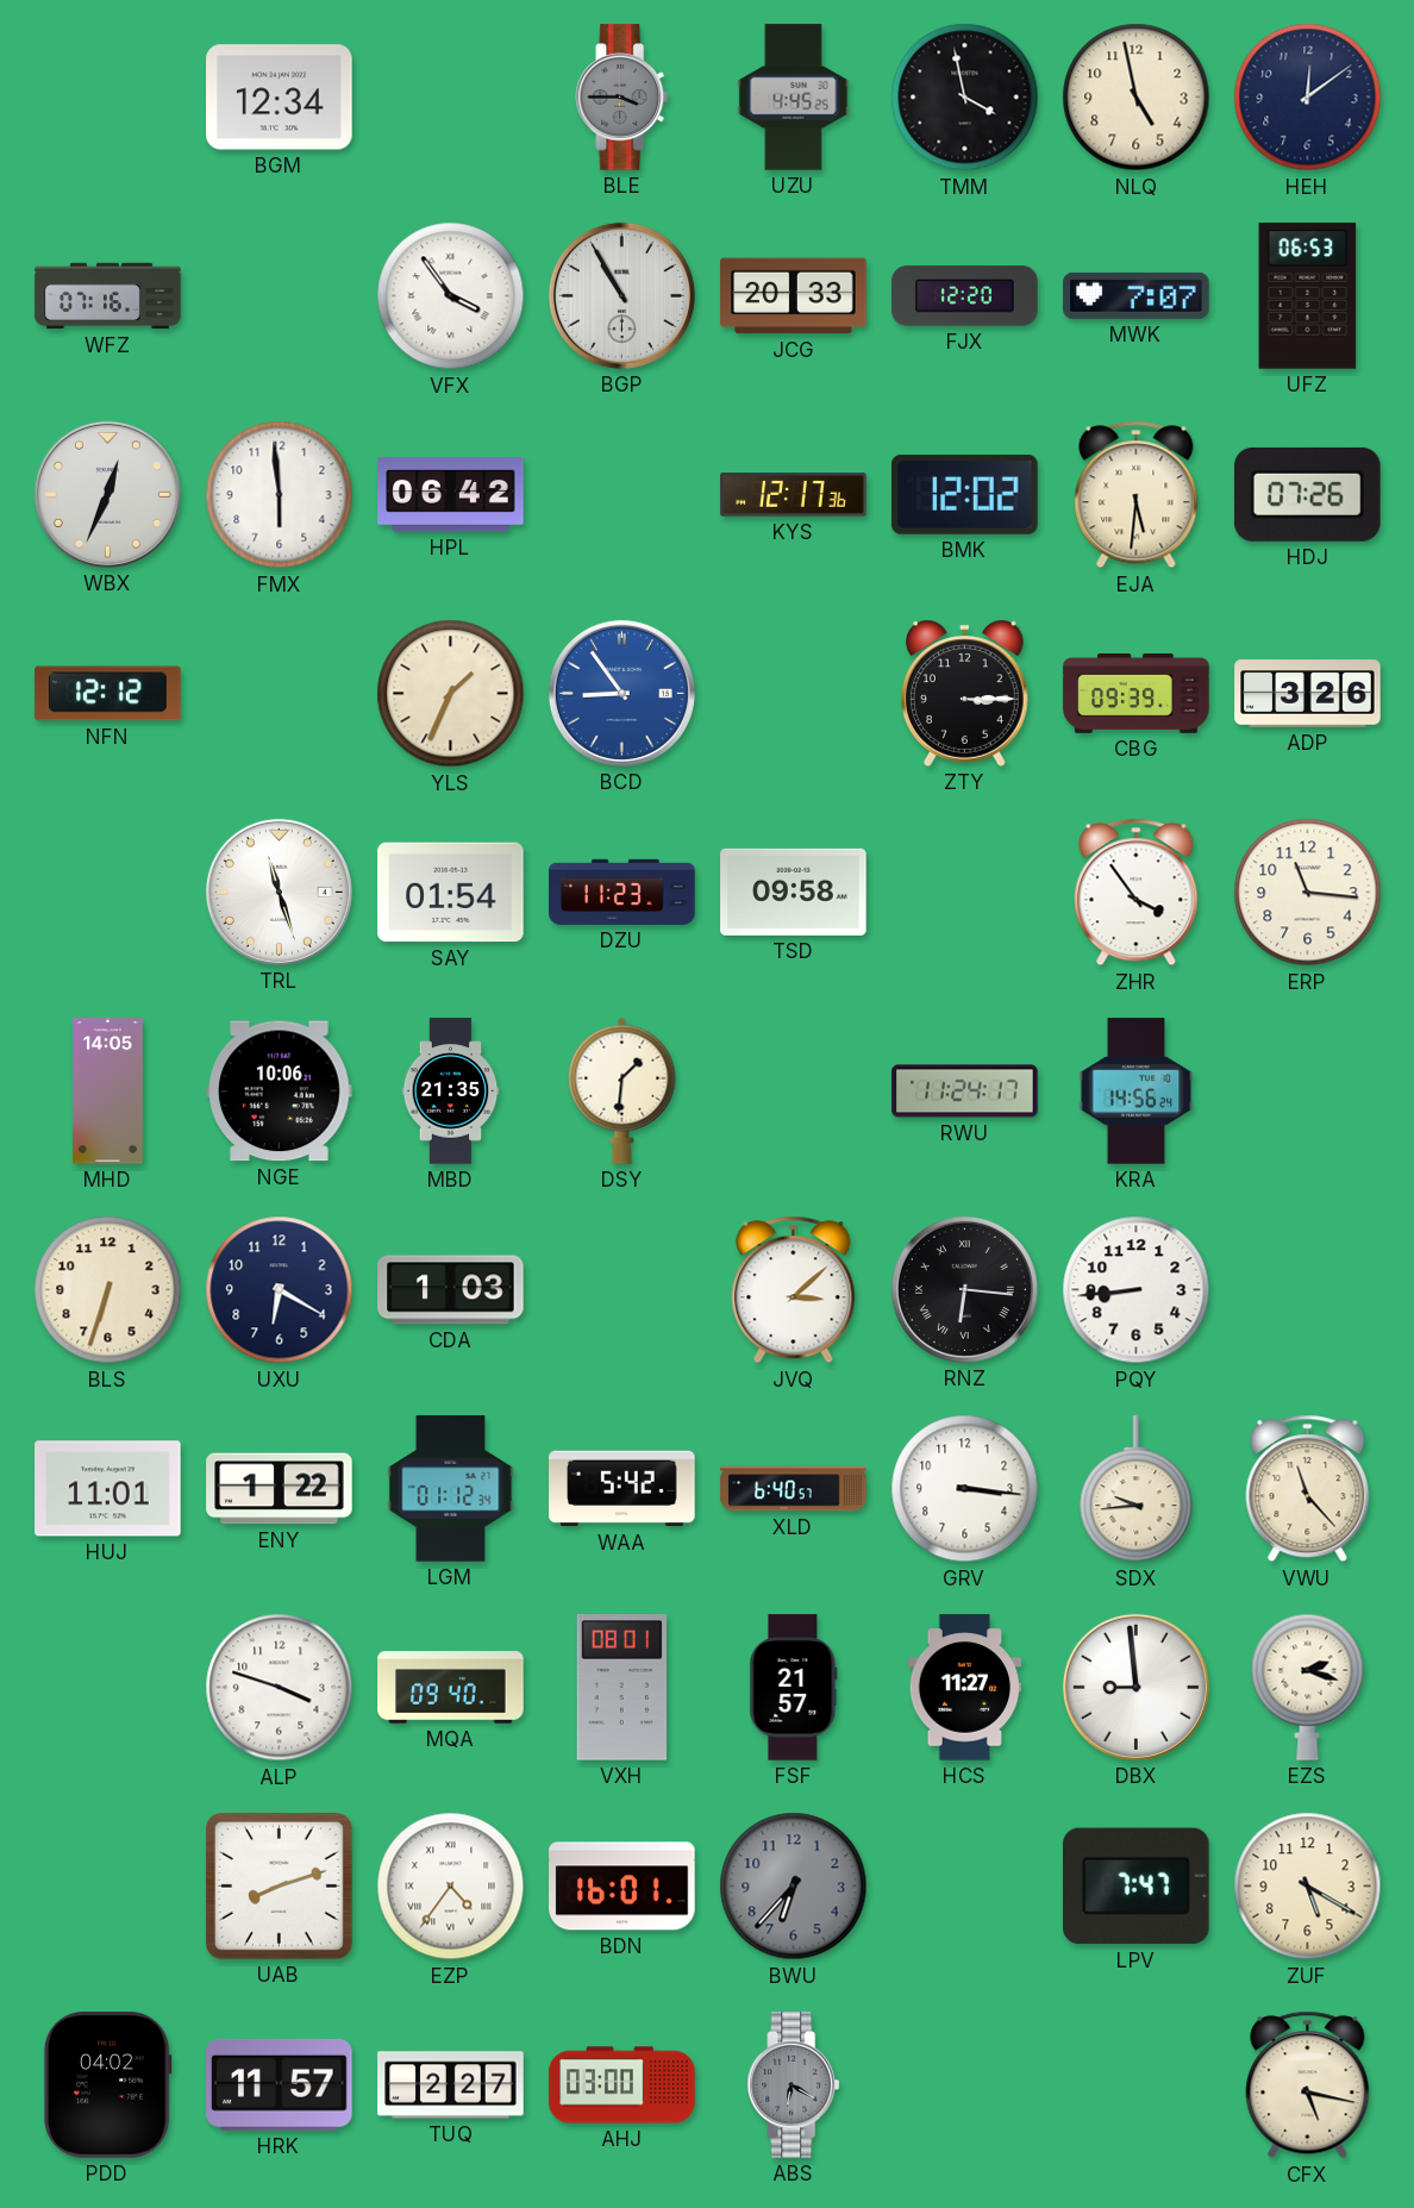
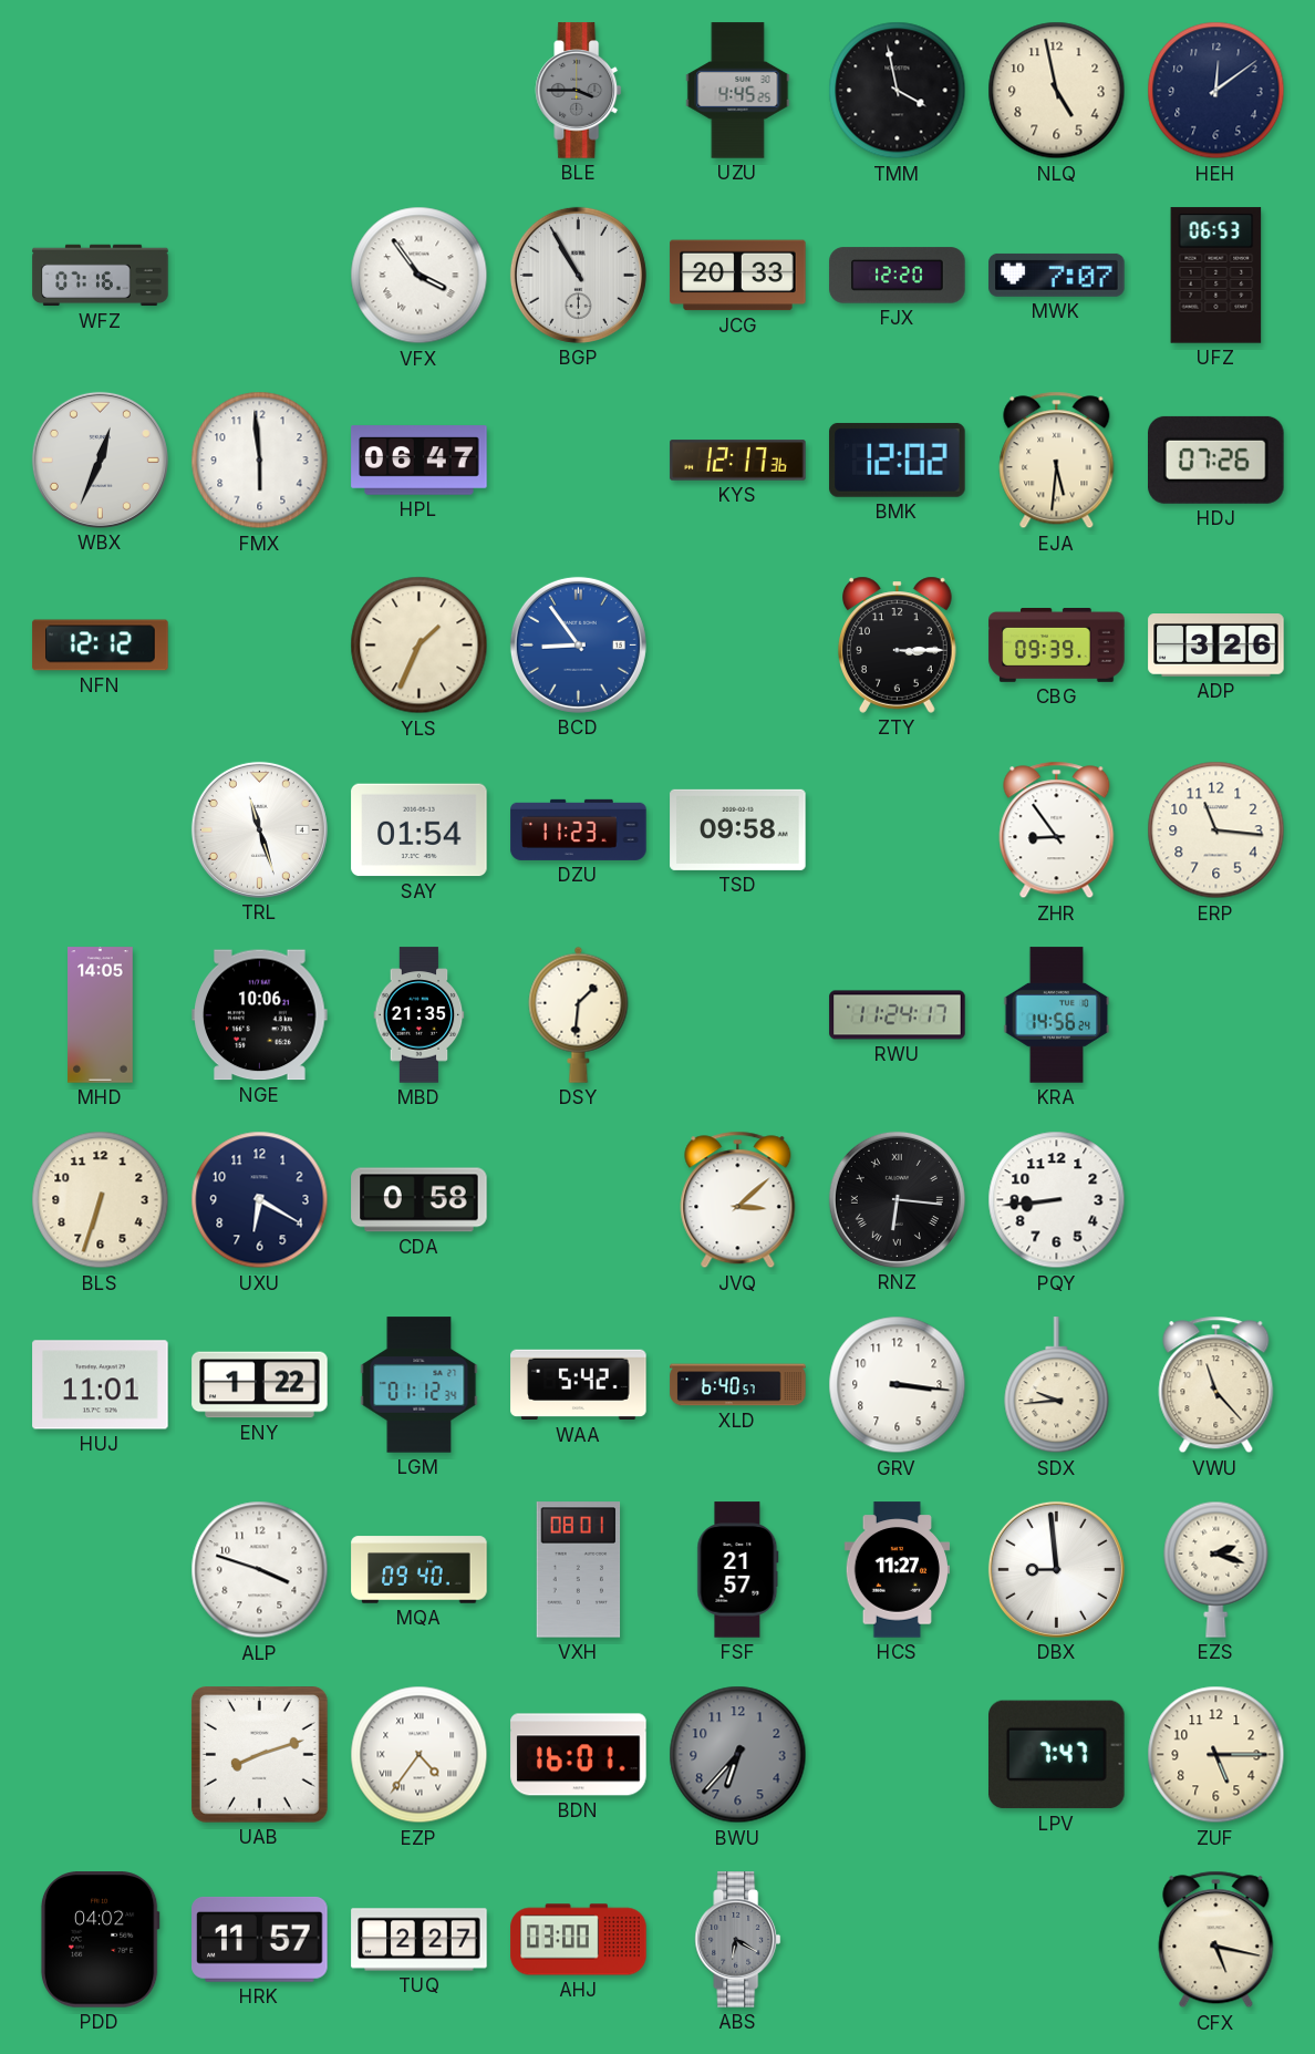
BGM: 12:34 -> none (280, 98)
HPL: 06:42 -> 06:47 (420, 461)
ZHR: 3:54 -> 8:54 (1057, 830)
CDA: 1:03 -> 0:58 (420, 1200)
ZUF: 5:20 -> 5:15 (1216, 1755)
